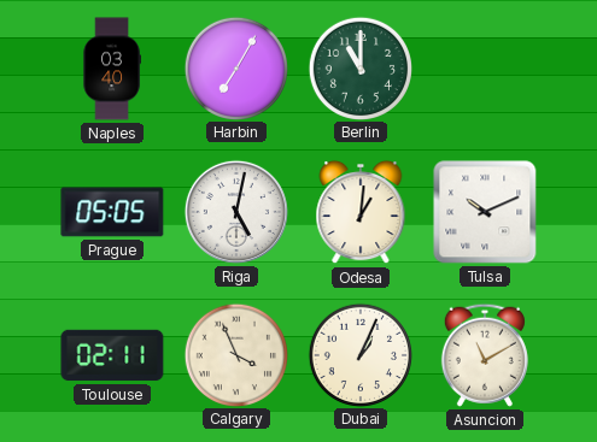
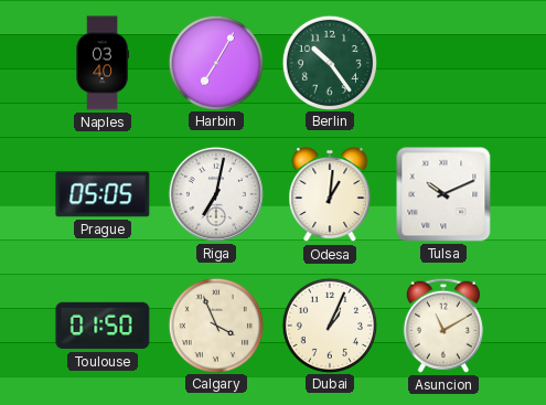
Berlin: 11:00 -> 10:24 (329, 62)
Riga: 5:02 -> 7:02 (216, 194)
Toulouse: 02:11 -> 01:50 (103, 326)
